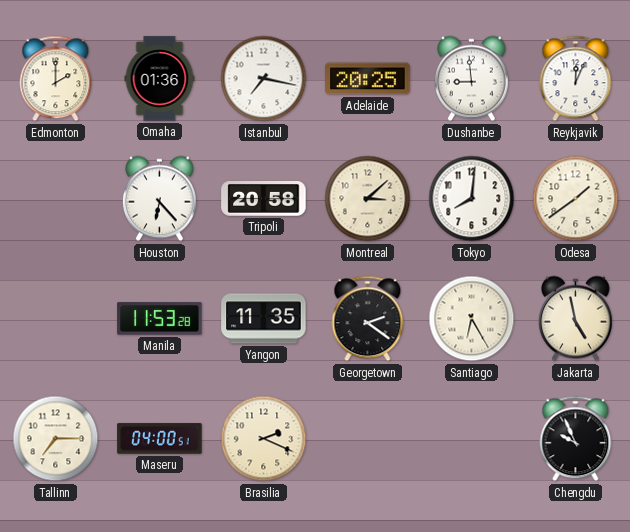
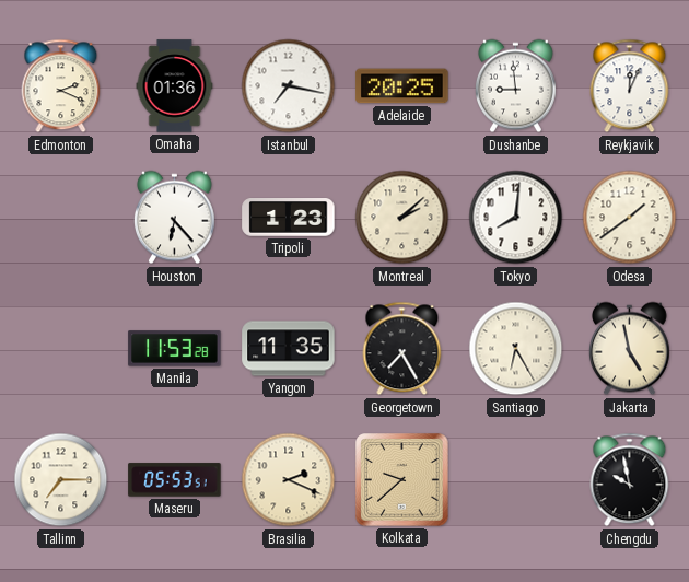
Edmonton: 2:00 -> 2:19 (61, 86)
Tripoli: 20:58 -> 1:23 (289, 218)
Montreal: 3:08 -> 2:08 (402, 218)
Georgetown: 2:21 -> 7:25 (402, 349)
Maseru: 04:00 -> 05:53 (175, 480)
Kolkata: none -> 9:38 (402, 480)
Chengdu: 9:56 -> 9:58 (630, 480)
